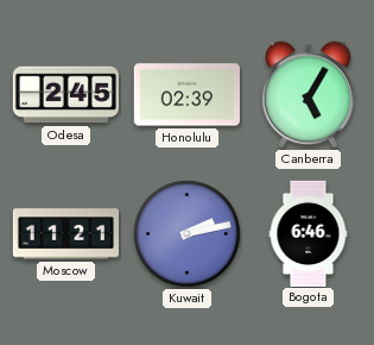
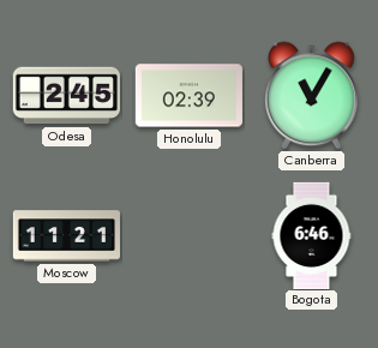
Canberra: 5:05 -> 11:05 (311, 96)
Kuwait: 2:13 -> none (188, 234)
